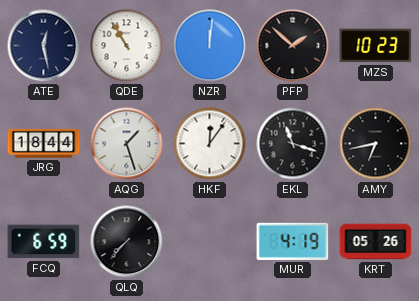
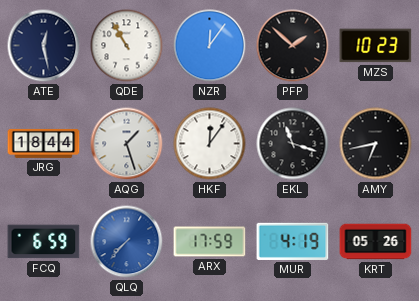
NZR: 12:01 -> 12:06 (210, 46)
QLQ dial: black -> blue (127, 242)
ARX: none -> 17:59 (210, 242)
